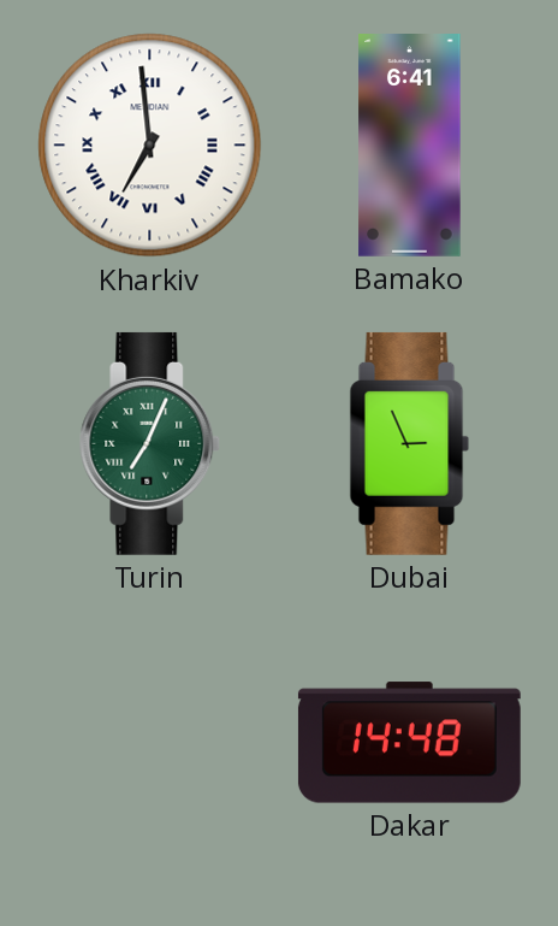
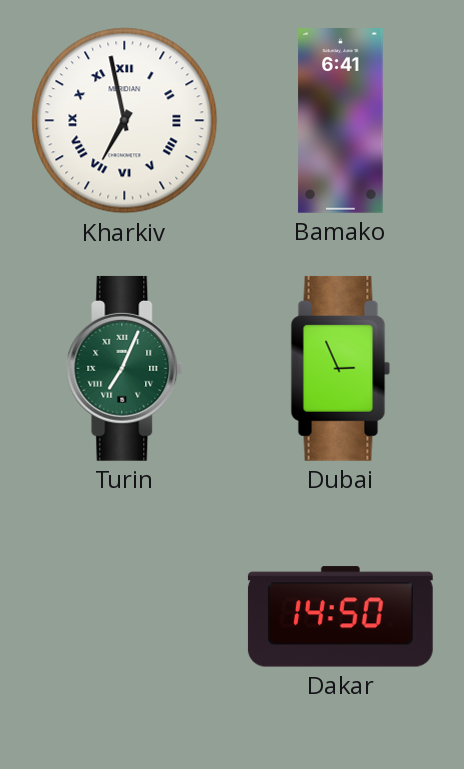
Kharkiv: 6:59 -> 6:58 (125, 121)
Dakar: 14:48 -> 14:50 (340, 617)
